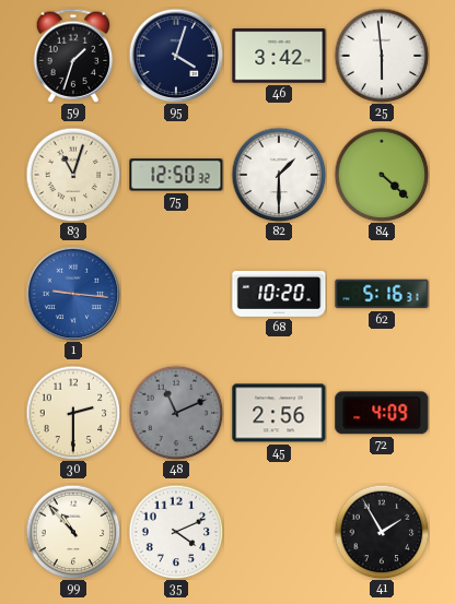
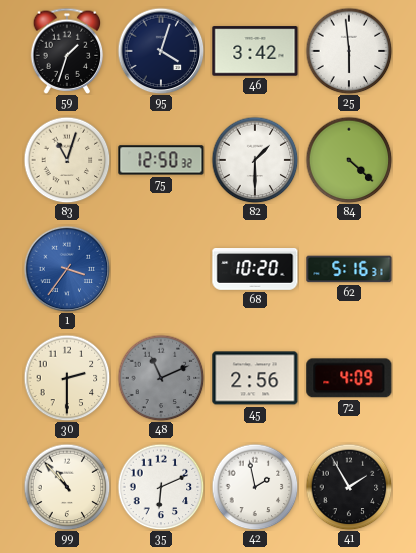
1: 9:16 -> 3:36 (67, 269)
35: 4:11 -> 6:11 (161, 487)
42: none -> 1:58 (255, 487)
